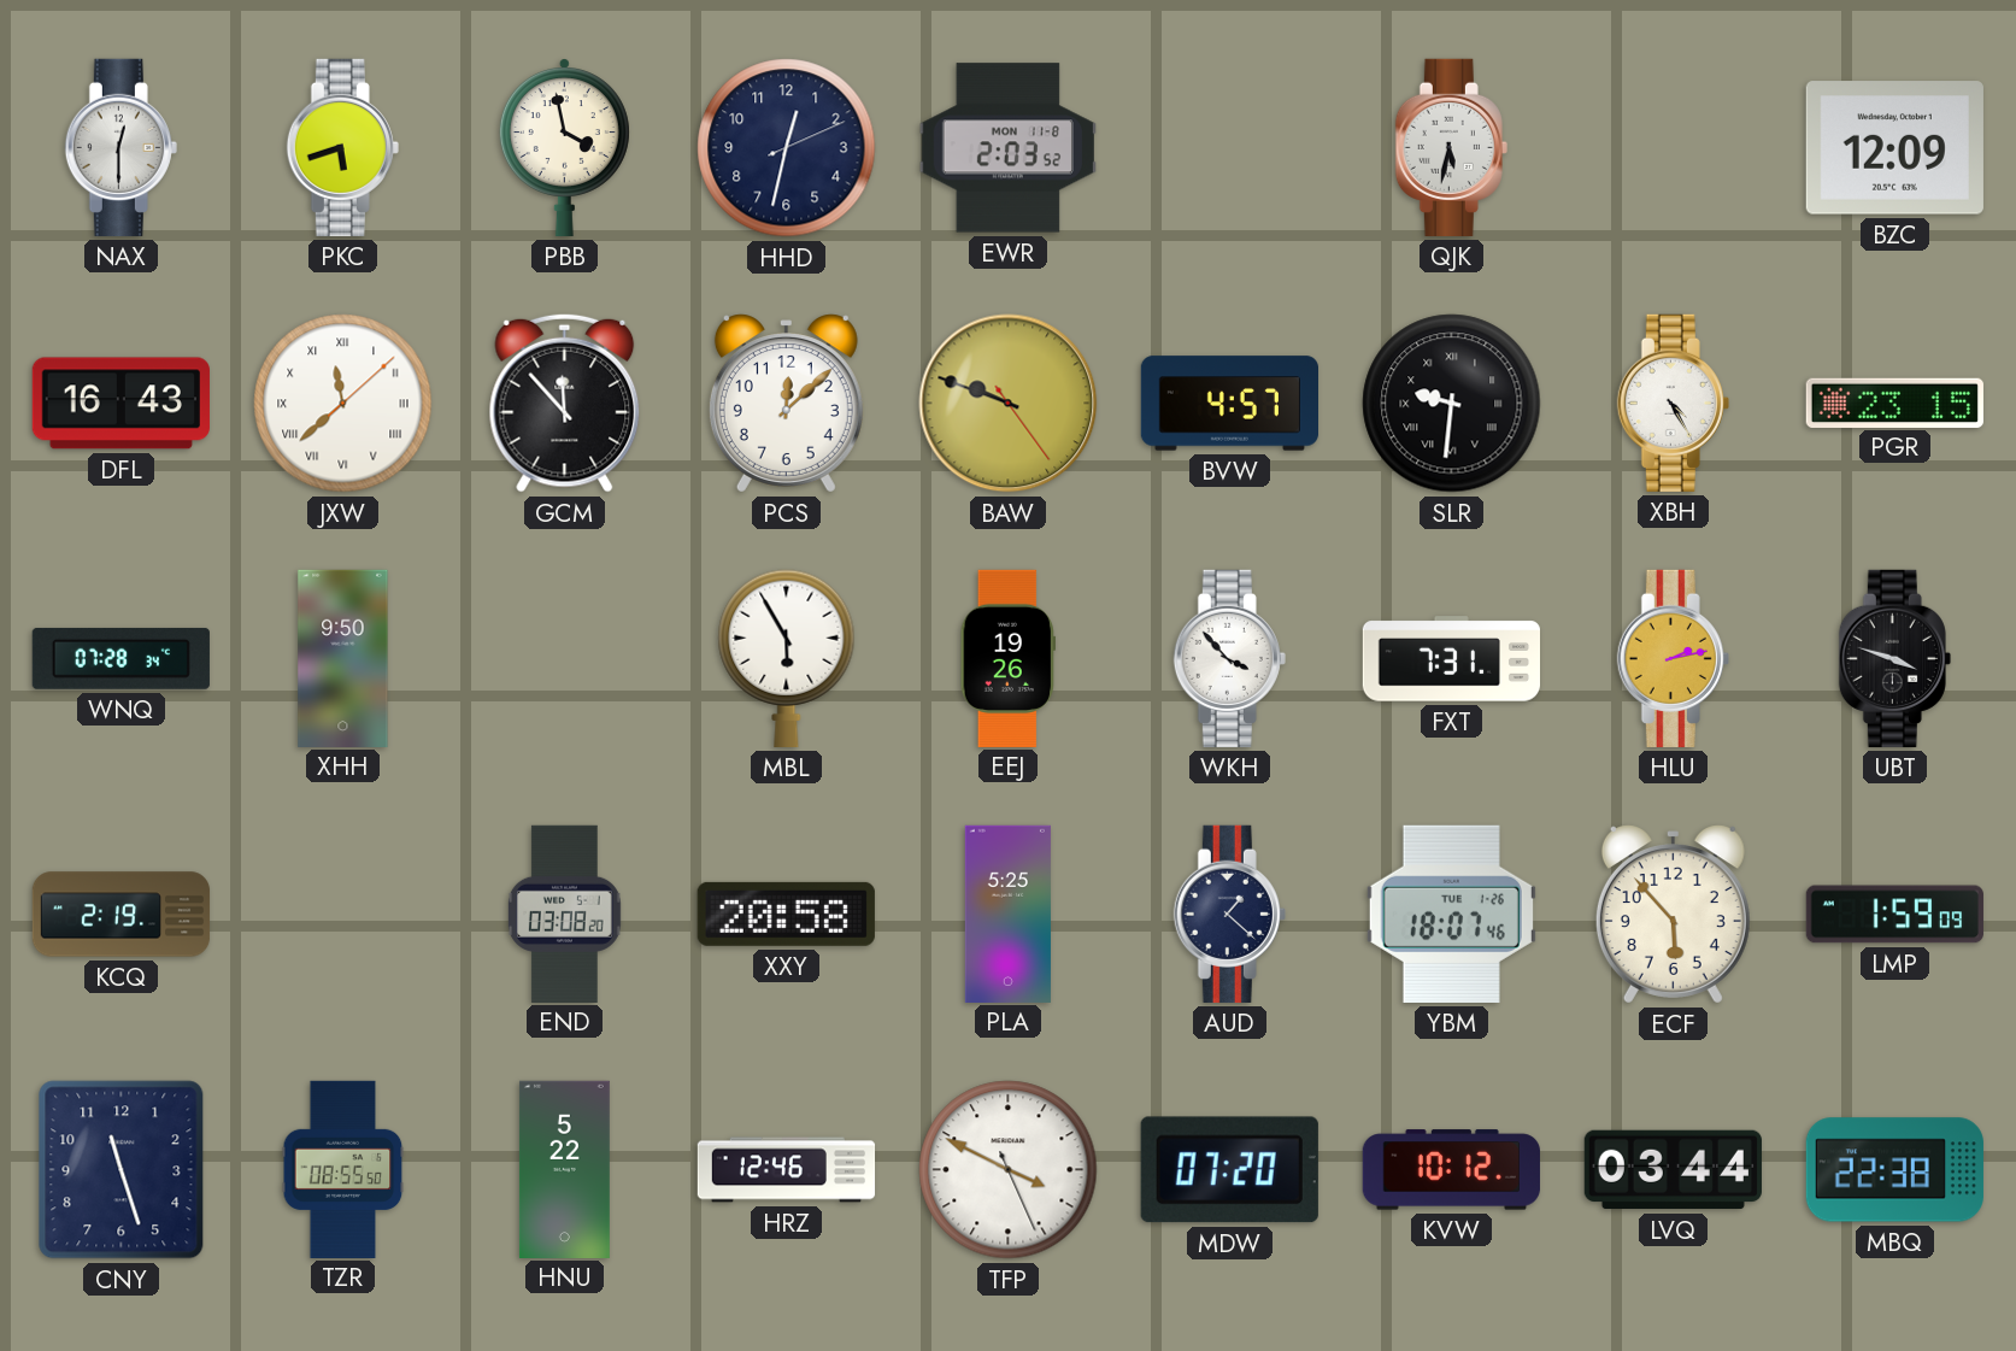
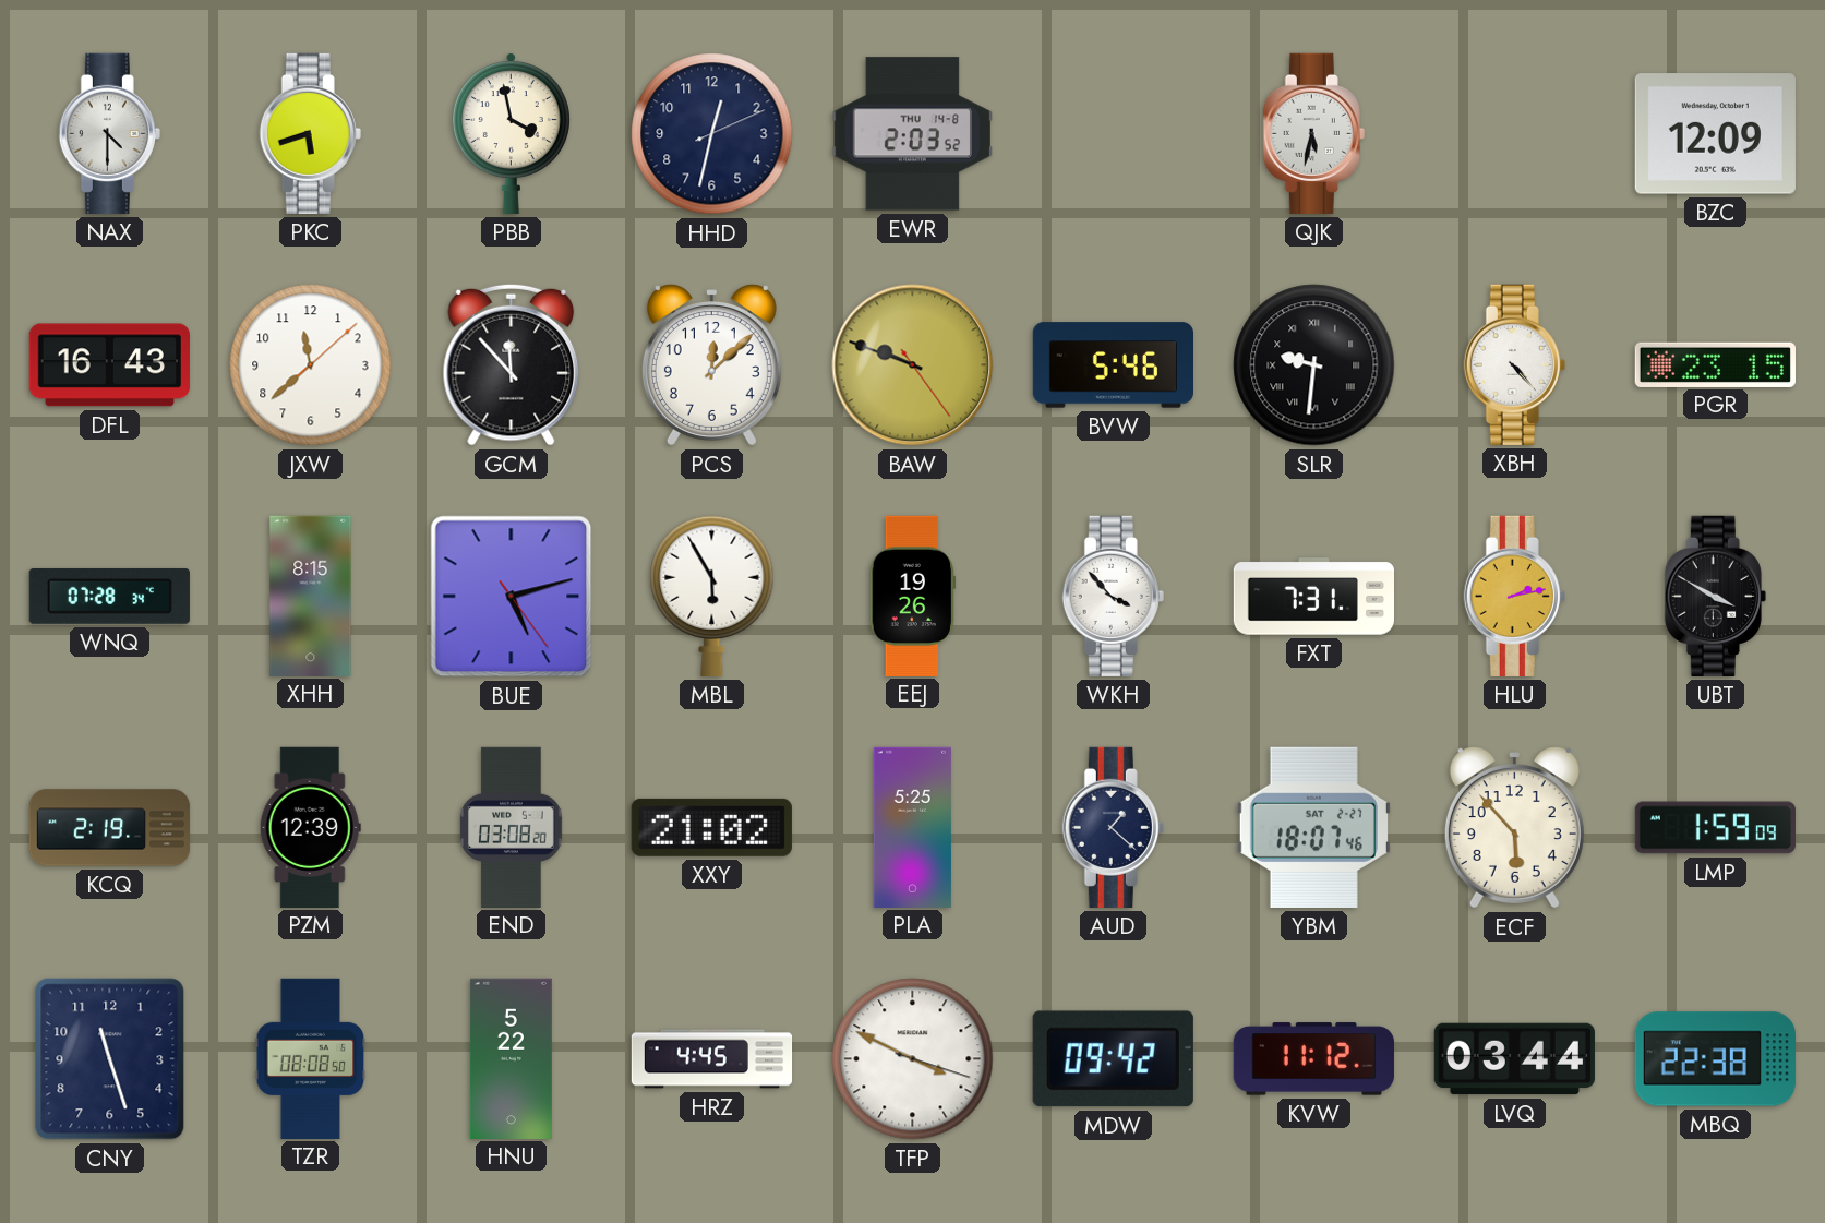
NAX: 12:30 -> 4:30 (109, 133)
EWR date: MON 11-8 -> THU 14-8 (912, 134)
JXW numerals: Roman -> Arabic (311, 365)
BVW: 4:57 -> 5:46 (1113, 365)
XBH: 4:25 -> 4:23 (1514, 364)
XHH: 9:50 -> 8:15 (311, 596)
BUE: none -> 5:12 (512, 597)
UBT: 3:48 -> 3:50 (1715, 596)
PZM: none -> 12:39 (310, 827)
XXY: 20:58 -> 21:02 (711, 827)
YBM date: TUE 1-26 -> SAT 2-27 (1313, 827)
TZR: 08:55 -> 08:08 (311, 1058)
HRZ: 12:46 -> 4:45 (712, 1059)
TFP: 3:49:26 -> 3:49:18 (913, 1059)
MDW: 07:20 -> 09:42 (1113, 1059)
KVW: 10:12 -> 11:12 (1313, 1059)
